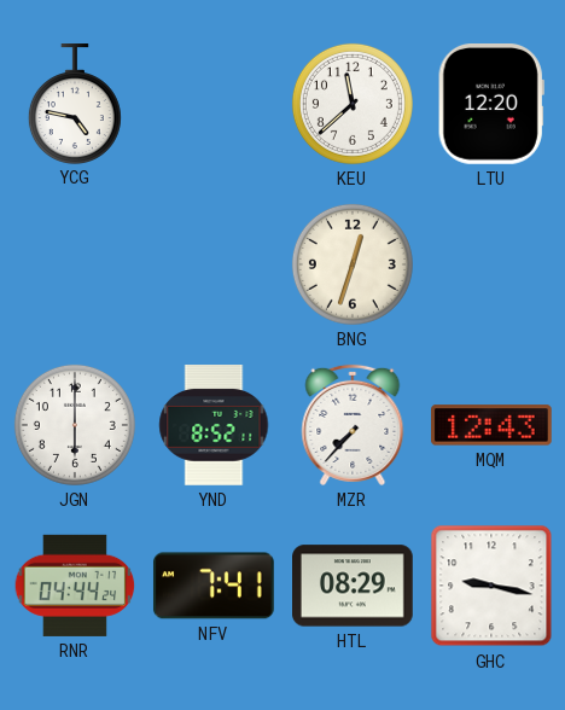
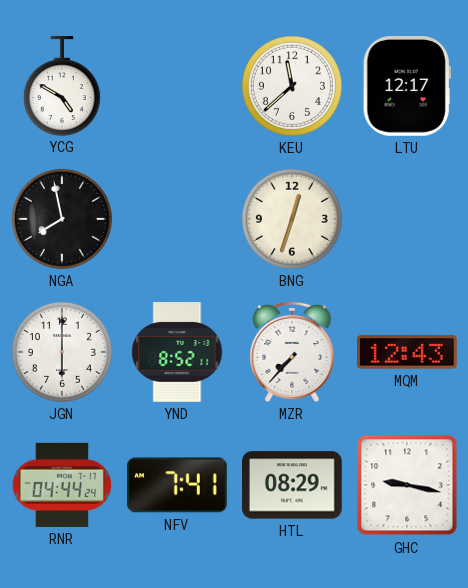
YCG: 4:47 -> 4:50 (62, 86)
LTU: 12:20 -> 12:17 (407, 87)
NGA: none -> 7:58 (62, 219)
